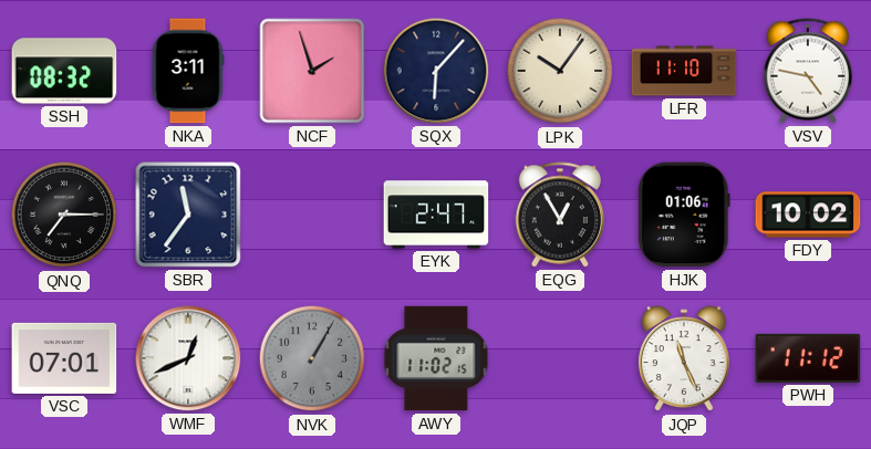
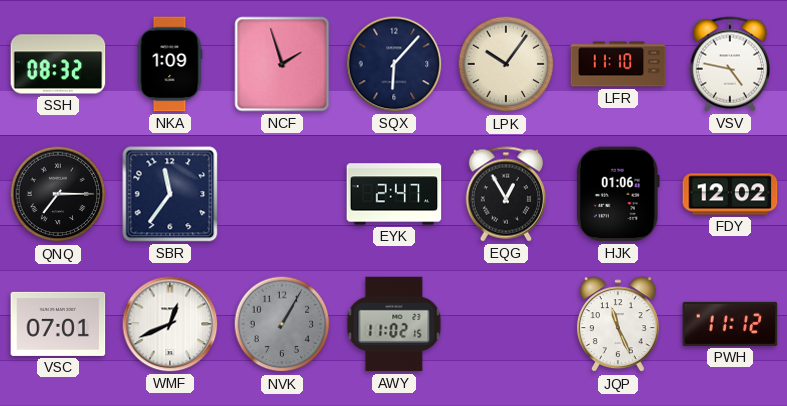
NKA: 3:11 -> 1:09 (170, 64)
FDY: 10:02 -> 12:02 (730, 194)
